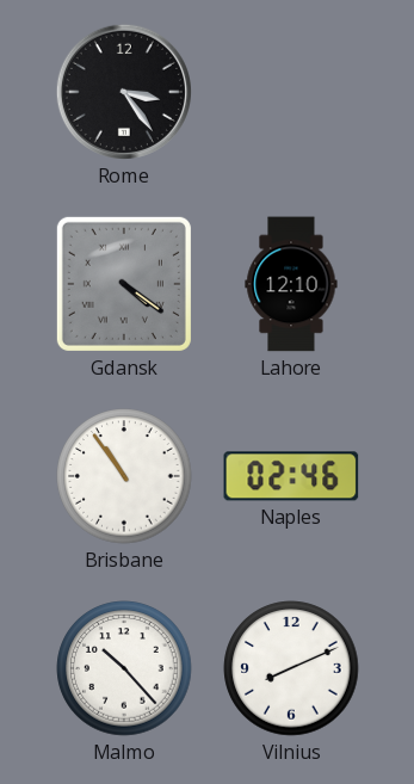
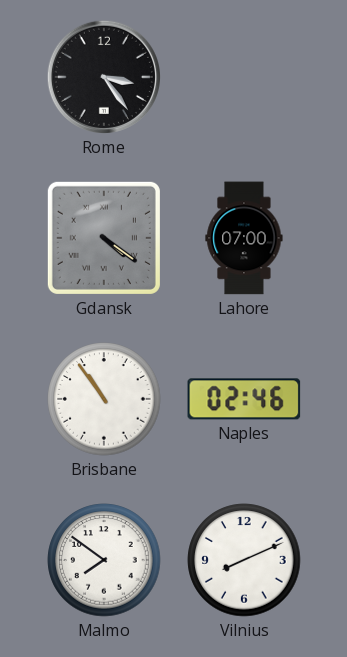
Lahore: 12:10 -> 07:00 (244, 238)
Malmo: 10:23 -> 7:51 (104, 560)
